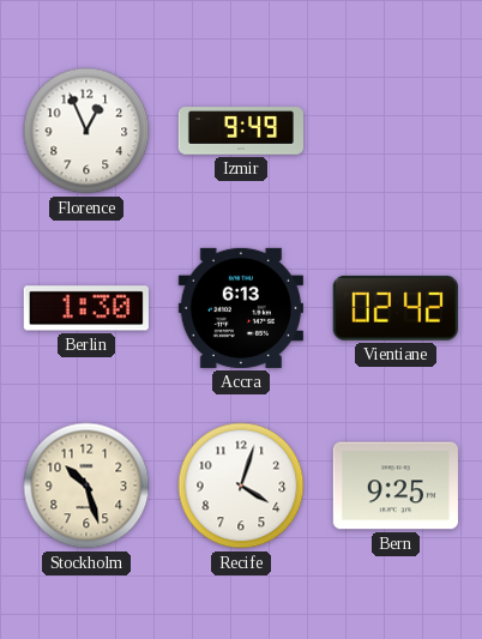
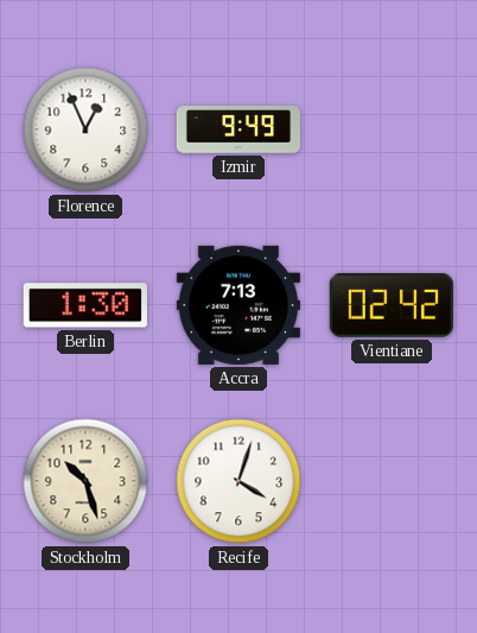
Accra: 6:13 -> 7:13 (238, 305)
Bern: 9:25 -> none (396, 486)
